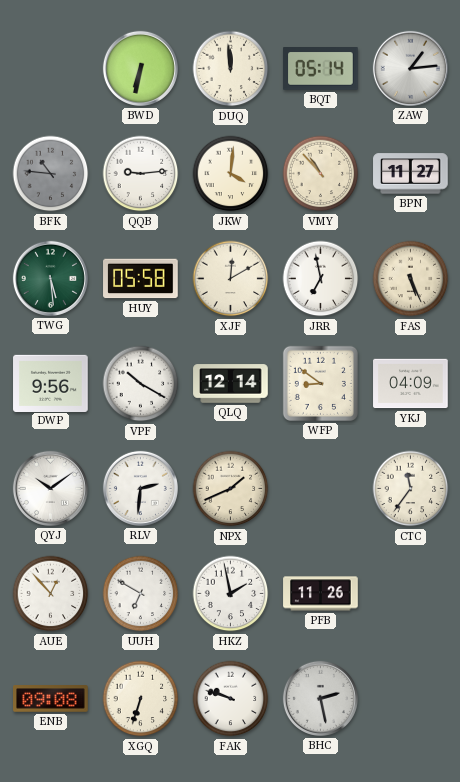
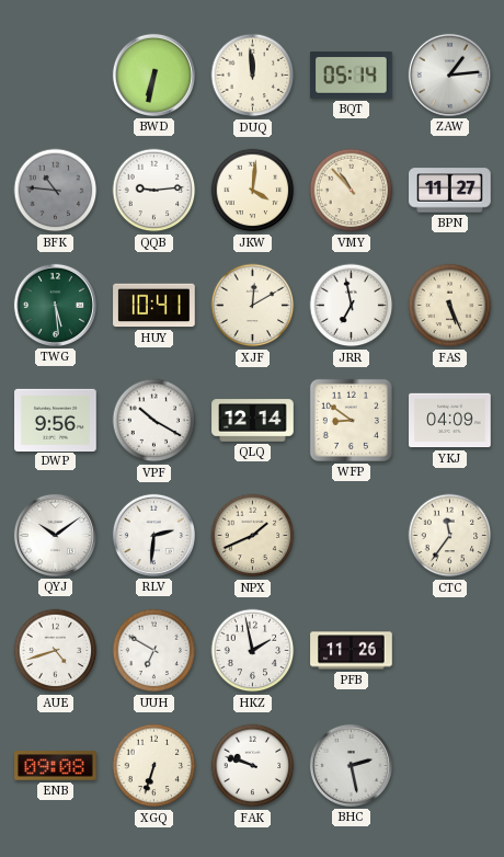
HUY: 05:58 -> 10:41 (154, 306)
AUE: 12:53 -> 4:42 (56, 651)
